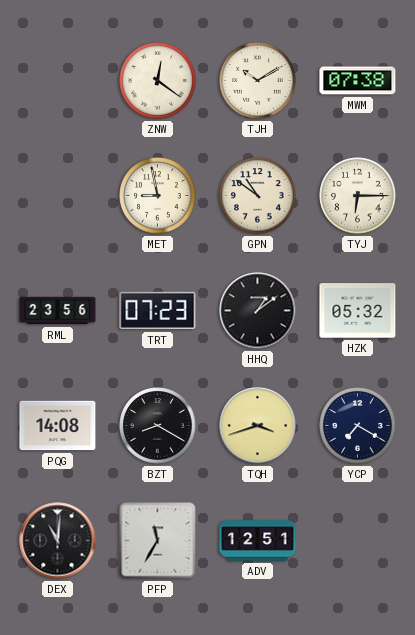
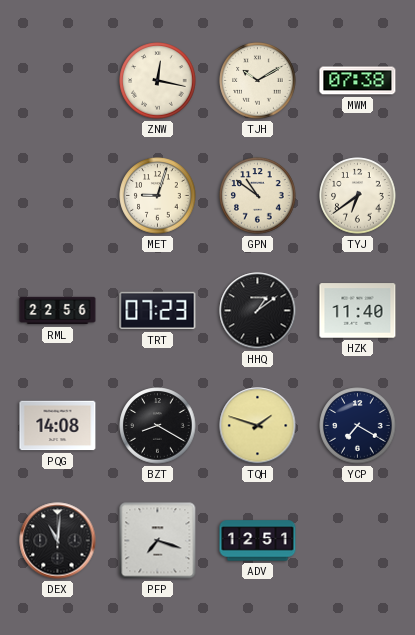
ZNW: 12:21 -> 12:17 (158, 81)
MET: 8:58 -> 9:03 (158, 196)
TYJ: 6:15 -> 6:39 (358, 196)
RML: 23:56 -> 22:56 (58, 311)
HZK: 05:32 -> 11:40 (358, 311)
TQH: 3:42 -> 1:48 (258, 426)
PFP: 11:35 -> 7:18 (158, 541)
